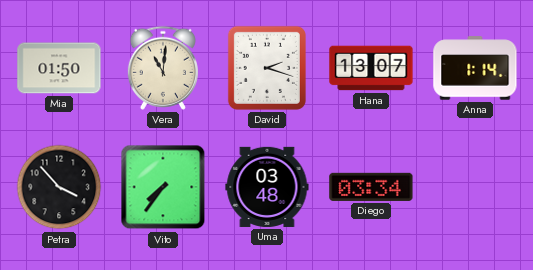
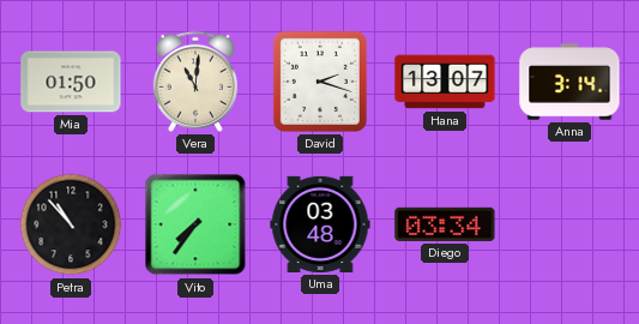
Anna: 1:14 -> 3:14 (569, 82)
Petra: 3:53 -> 10:53 (71, 224)
